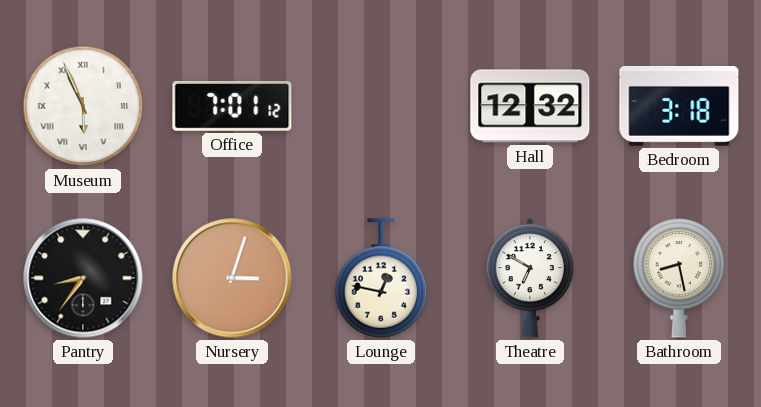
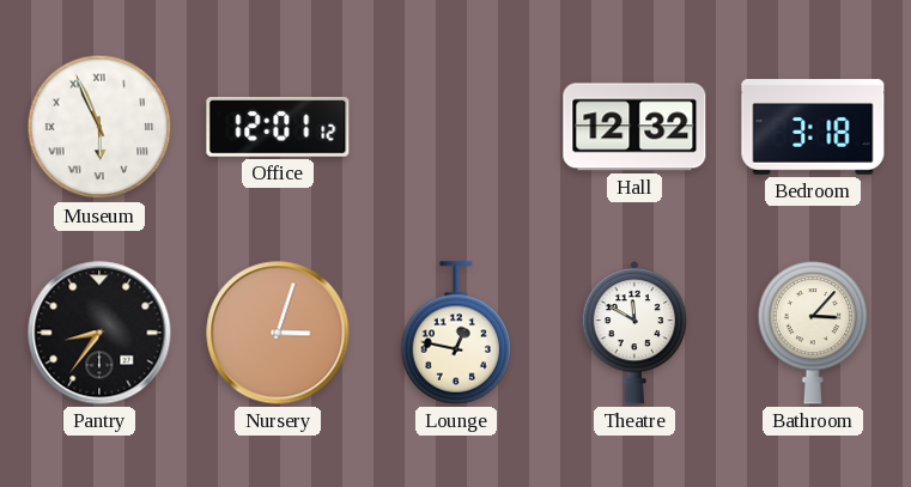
Office: 7:01 -> 12:01 (278, 128)
Theatre: 6:50 -> 11:50 (634, 333)
Bathroom: 8:28 -> 3:07 (813, 333)
